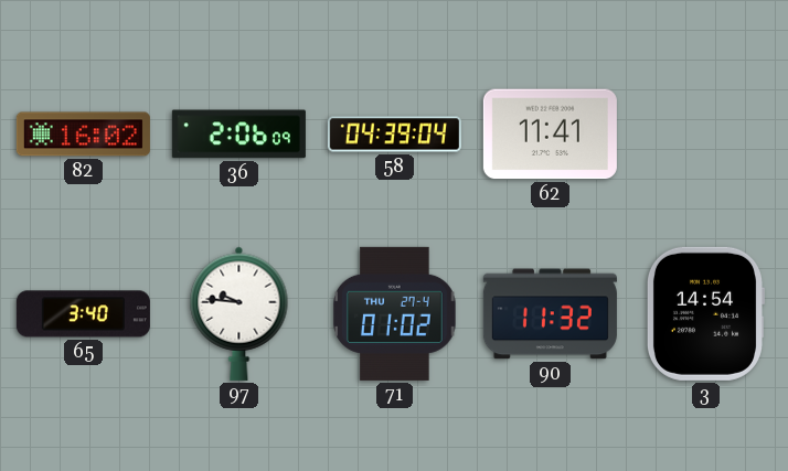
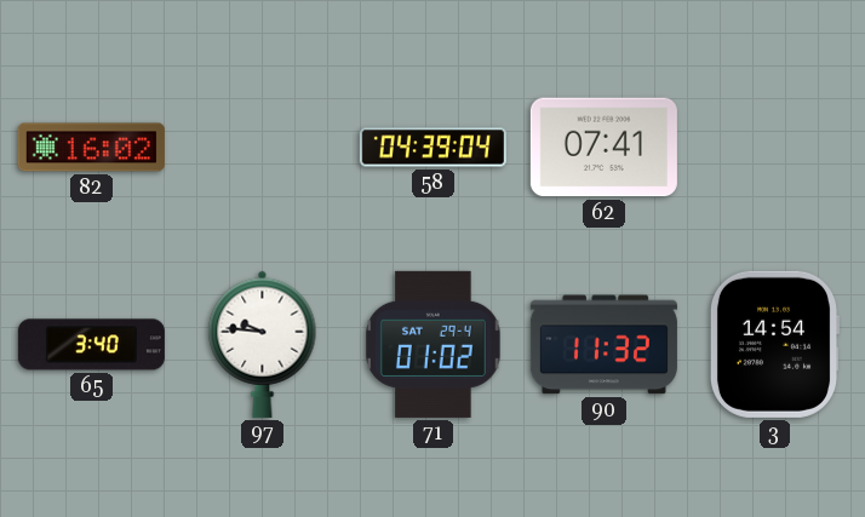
36: 2:06 -> none (238, 135)
62: 11:41 -> 07:41 (603, 148)
71 date: THU 27-4 -> SAT 29-4 (434, 344)
